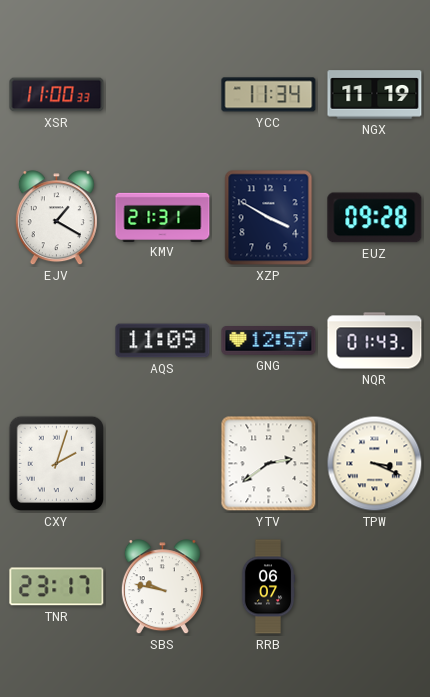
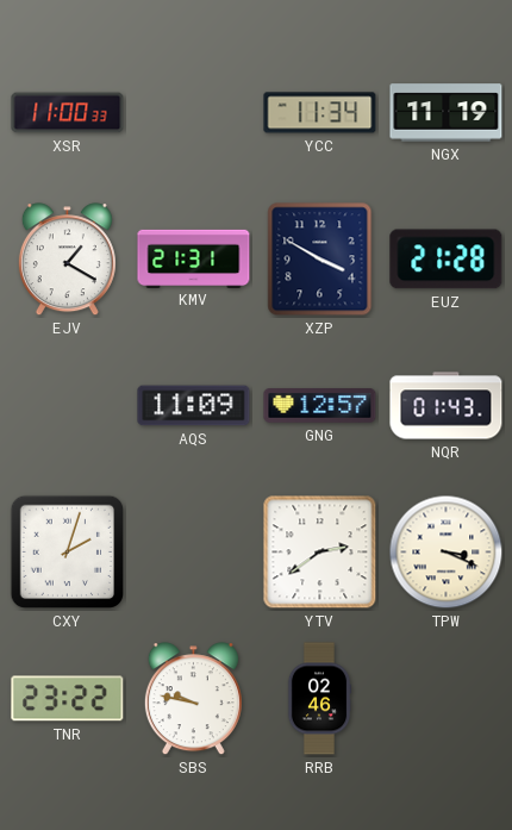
EUZ: 09:28 -> 21:28 (447, 260)
TNR: 23:17 -> 23:22 (68, 699)
RRB: 06:07 -> 02:46 (319, 699)
